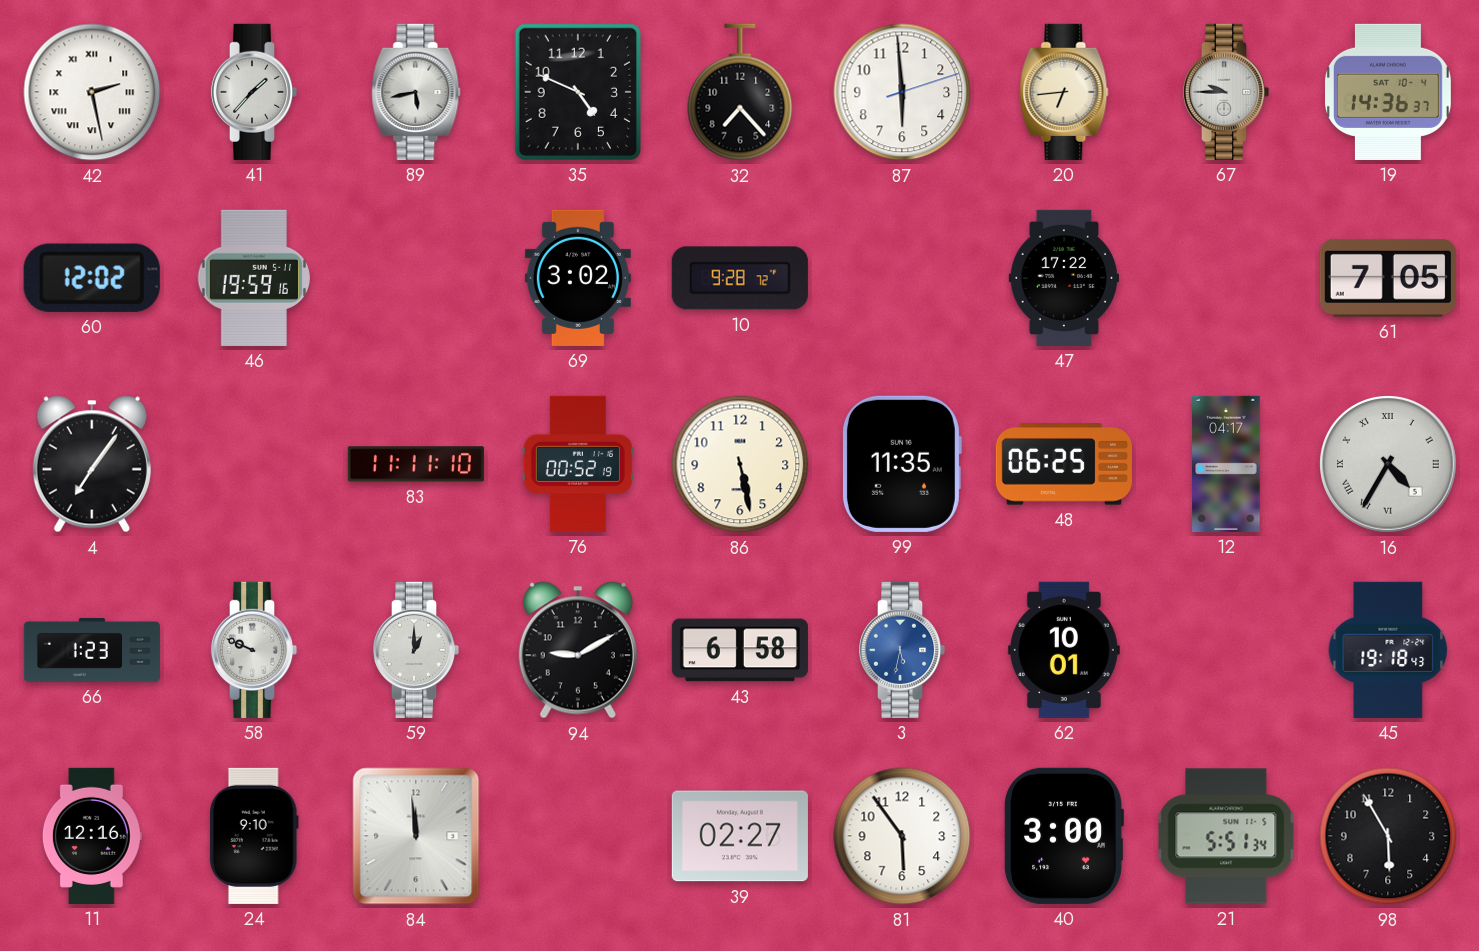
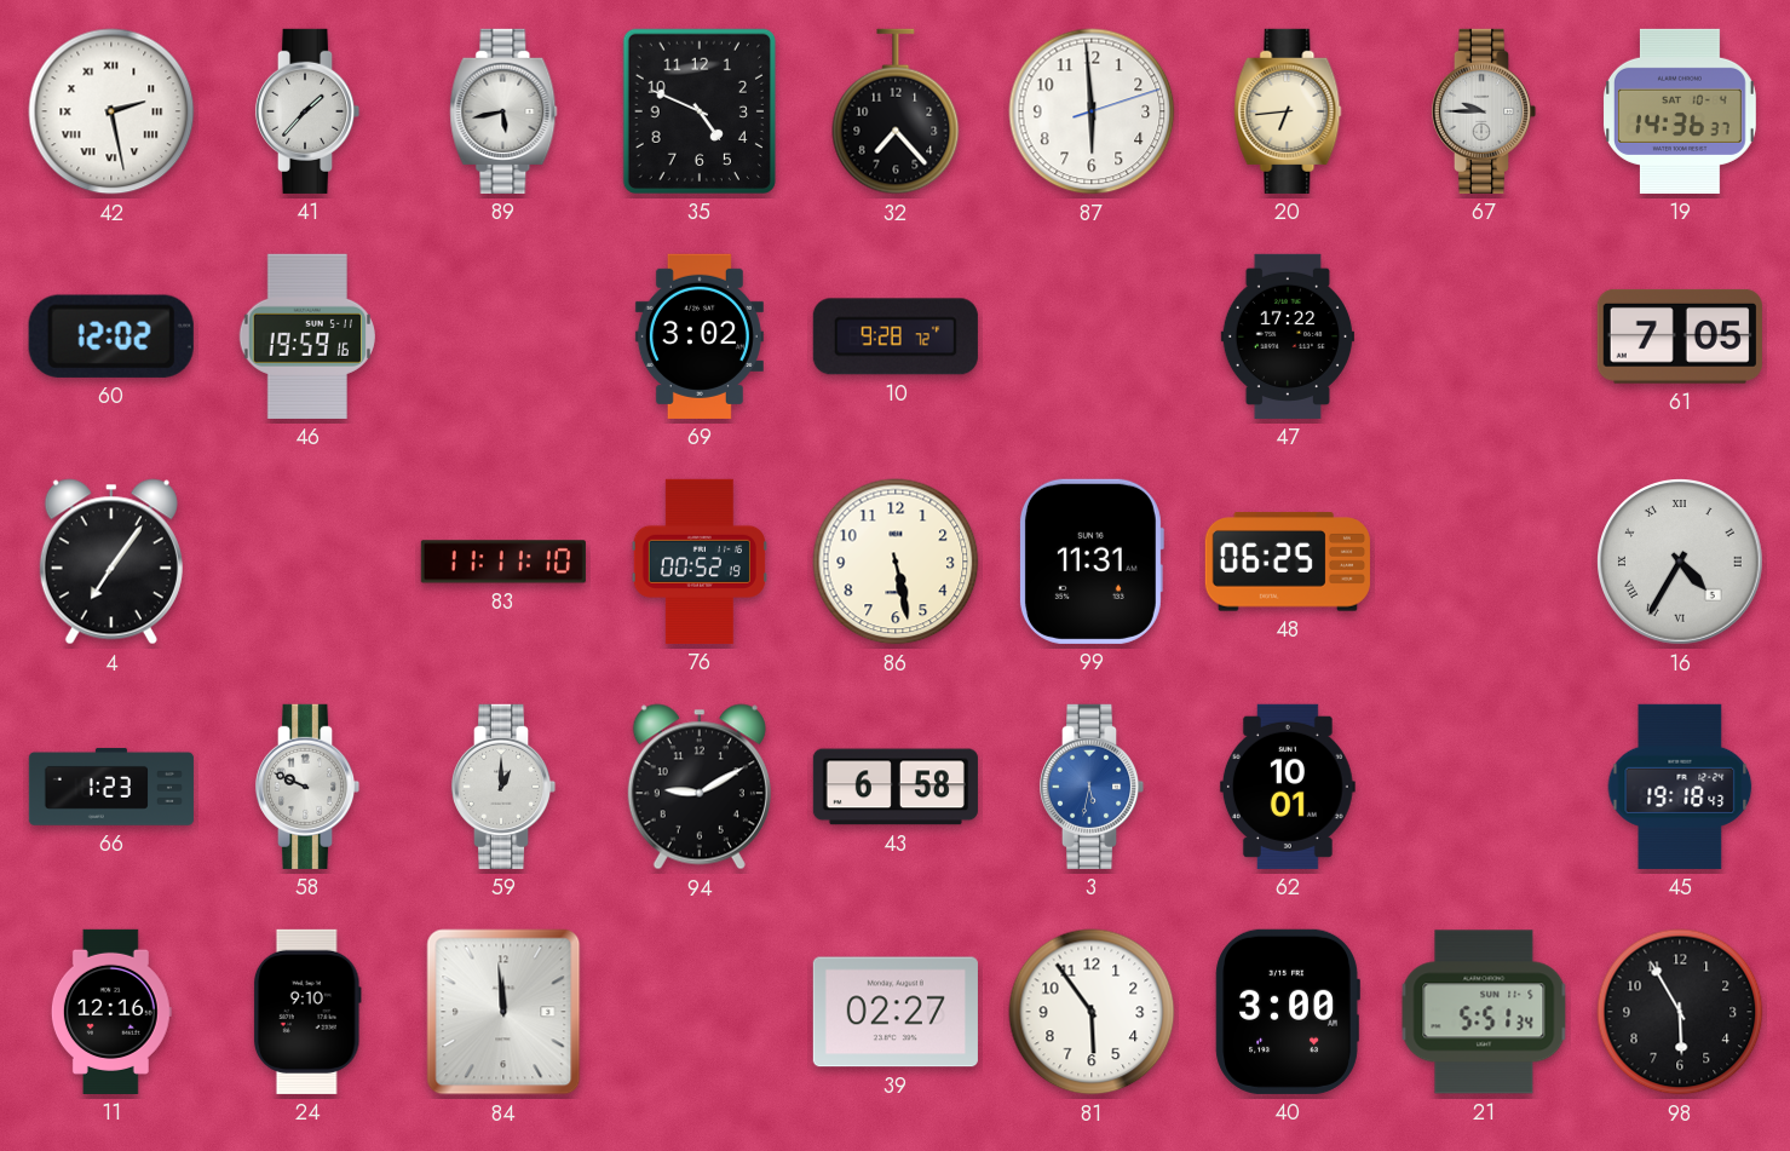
99: 11:35 -> 11:31 (1090, 562)
12: 04:17 -> none (1226, 464)
